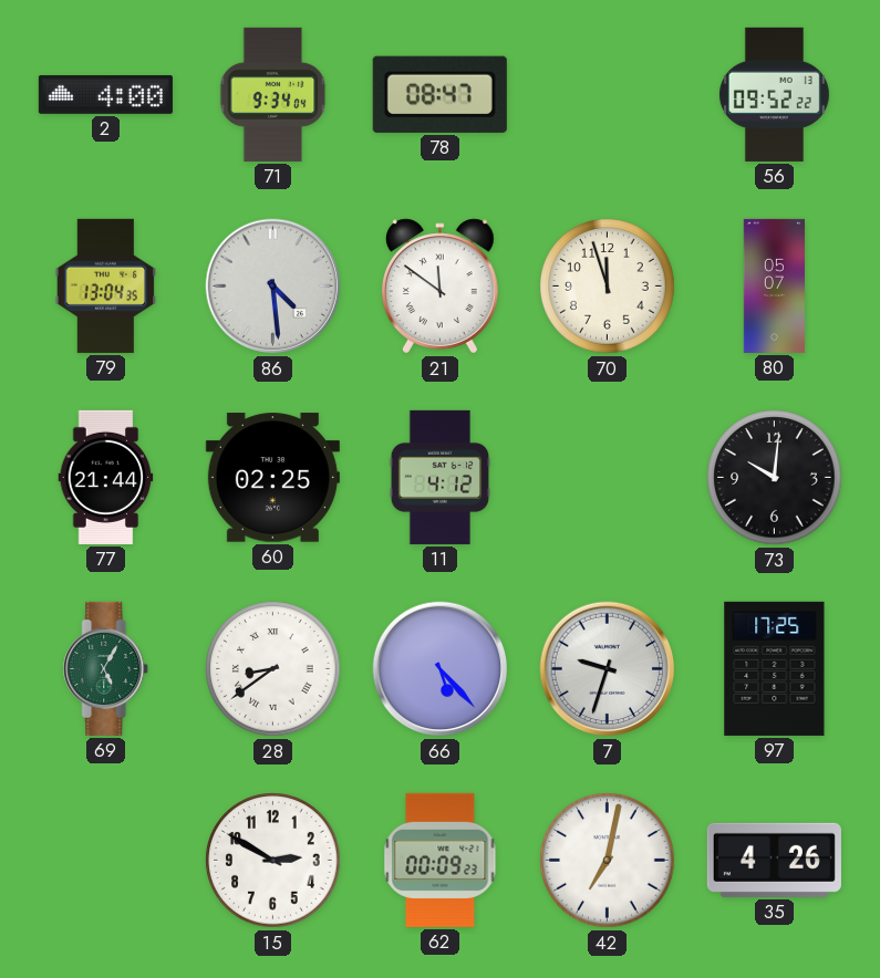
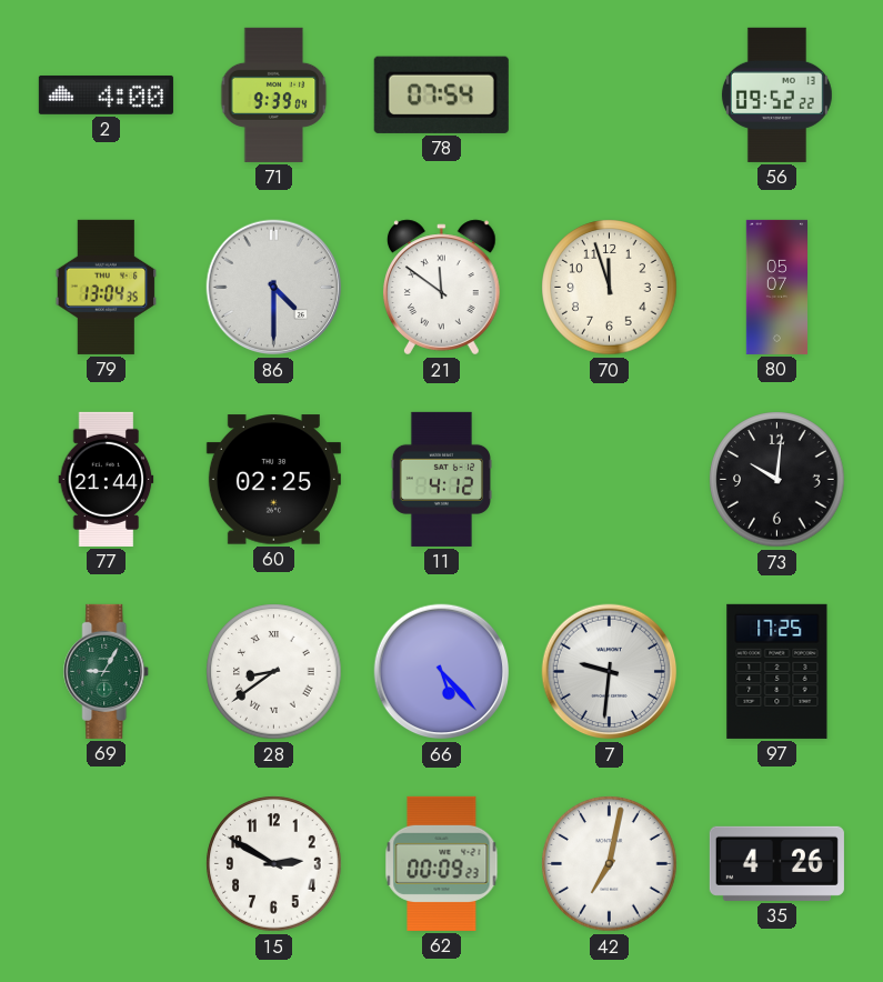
71: 9:34 -> 9:39 (274, 94)
78: 08:47 -> 07:54 (441, 94)
86: 4:29 -> 4:30 (274, 288)
69: 5:05 -> 9:05 (107, 671)
7: 9:33 -> 9:31 (610, 672)
